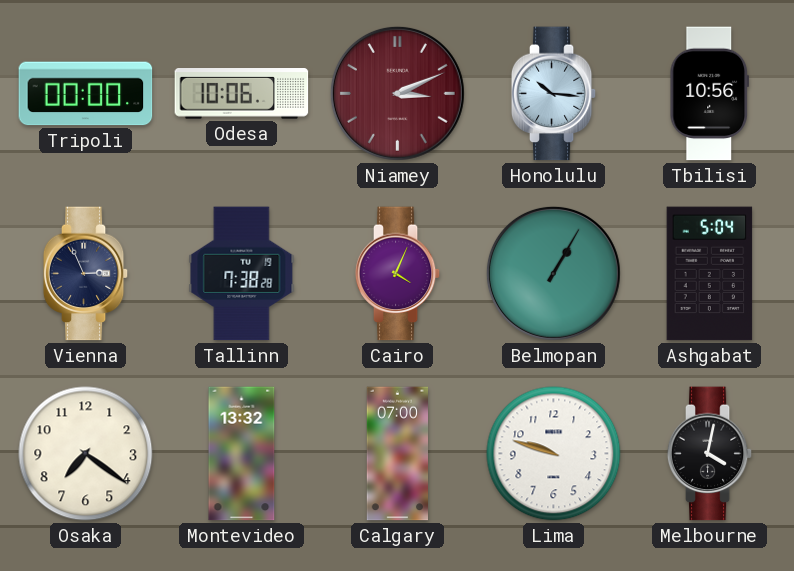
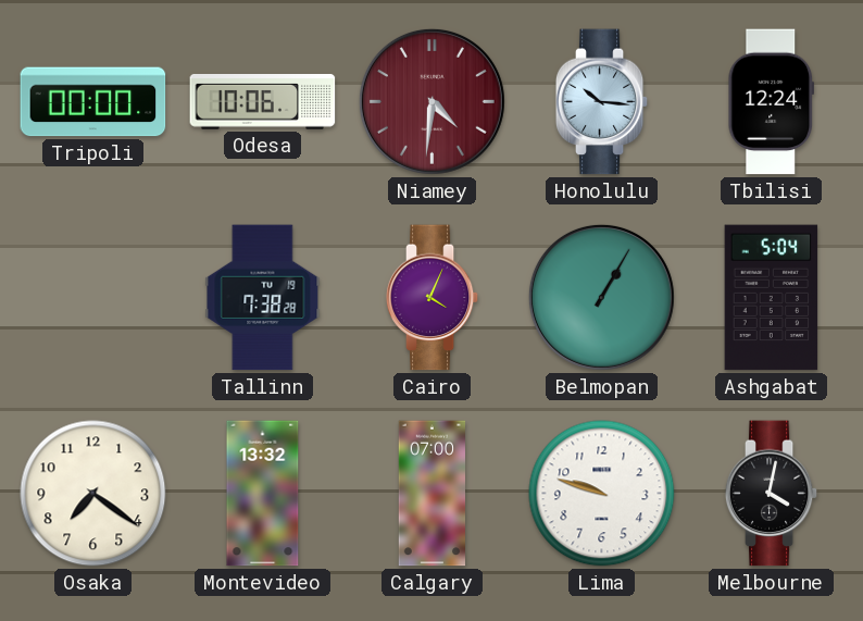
Niamey: 3:11 -> 4:31 (431, 101)
Tbilisi: 10:56 -> 12:24 (771, 102)
Vienna: 2:56 -> none (86, 274)
